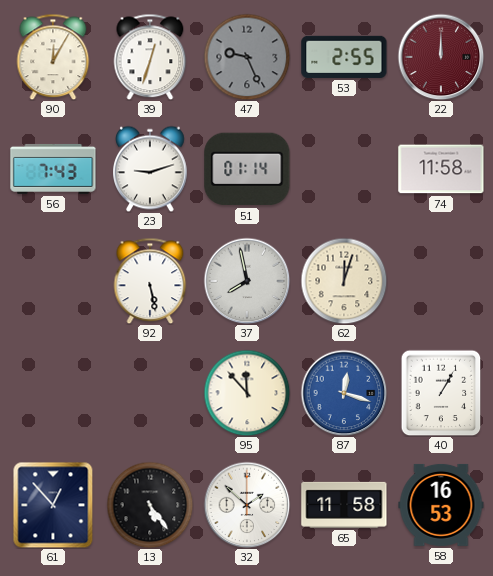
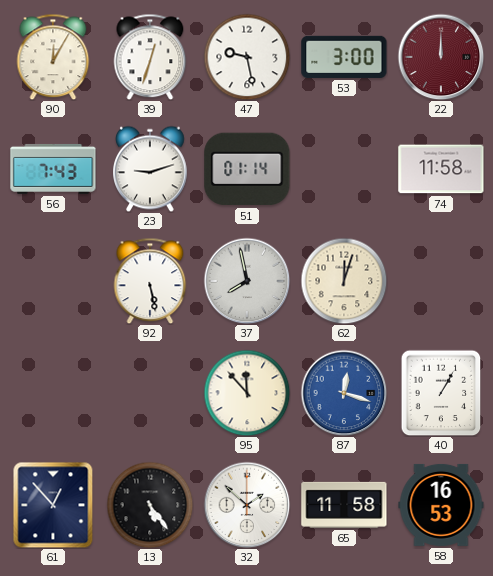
47: 9:26 -> 9:28 (247, 57)
47 dial: grey -> white (247, 57)
53: 2:55 -> 3:00 (344, 57)
